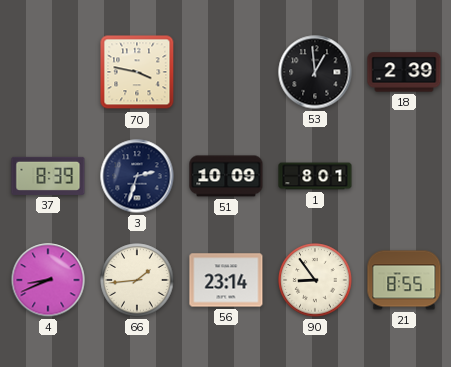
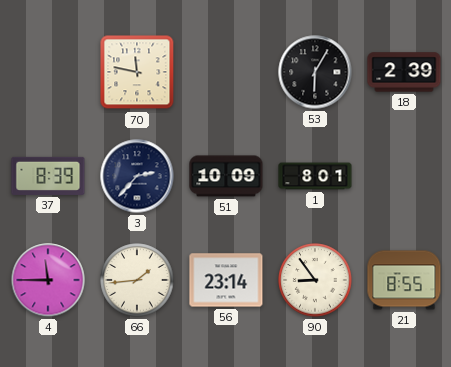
70: 3:47 -> 11:47 (137, 72)
53: 12:59 -> 6:05 (315, 72)
3: 2:33 -> 2:37 (137, 176)
4: 8:41 -> 11:45 (48, 280)
